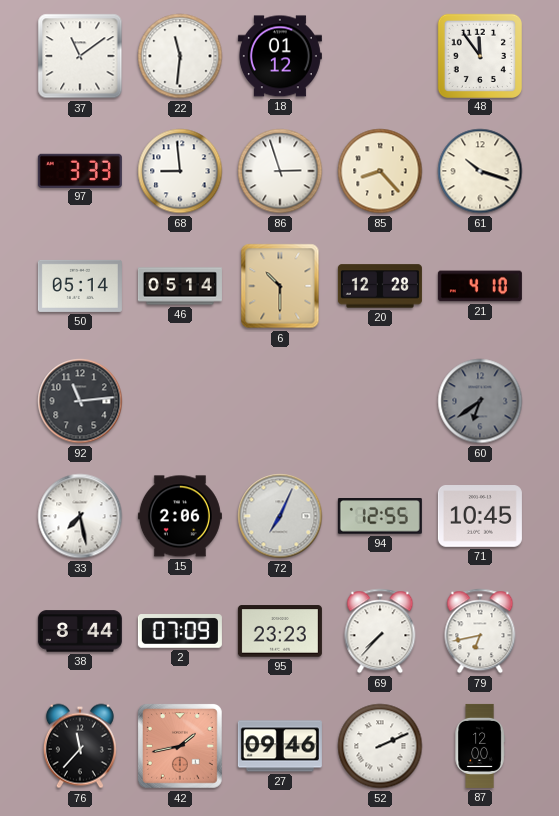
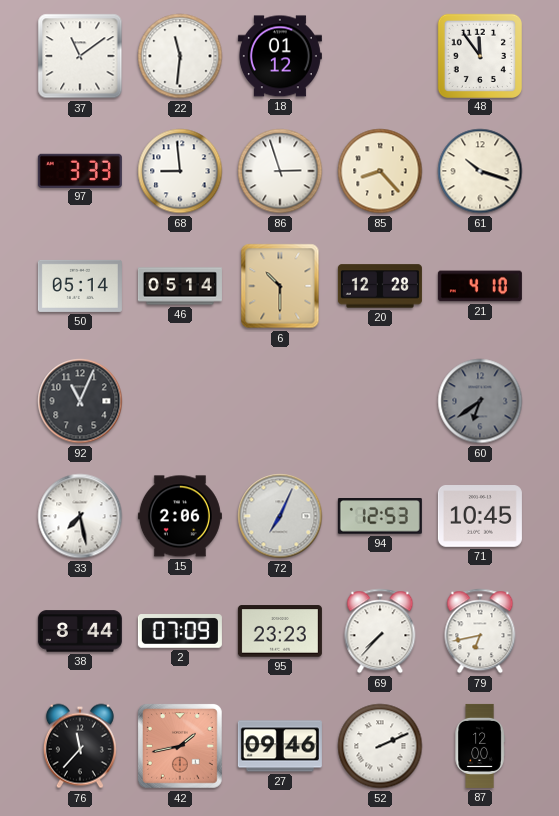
92: 11:14 -> 11:04 (80, 401)
94: 12:55 -> 12:53 (380, 516)
